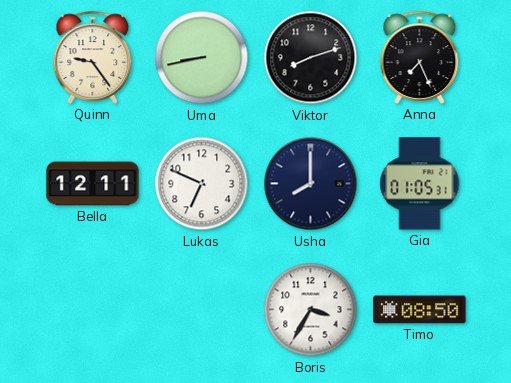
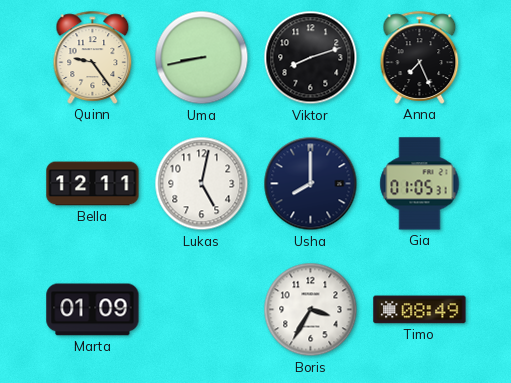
Lukas: 6:49 -> 5:02 (202, 184)
Marta: none -> 01:09 (93, 310)
Timo: 08:50 -> 08:49 (420, 310)
